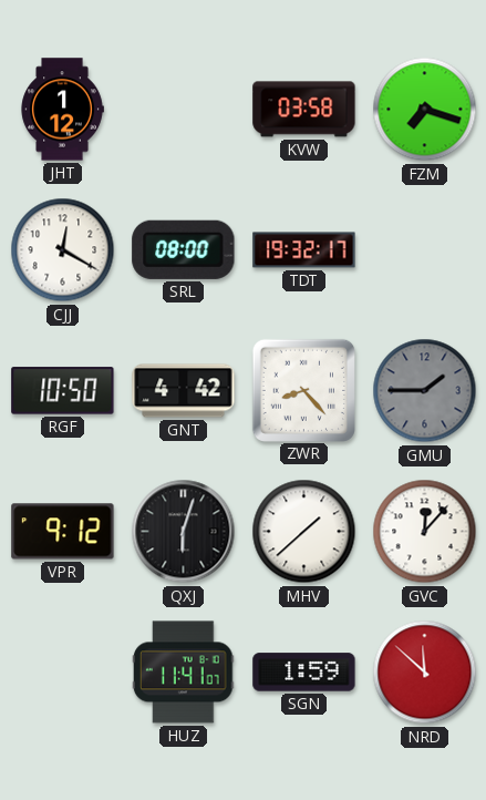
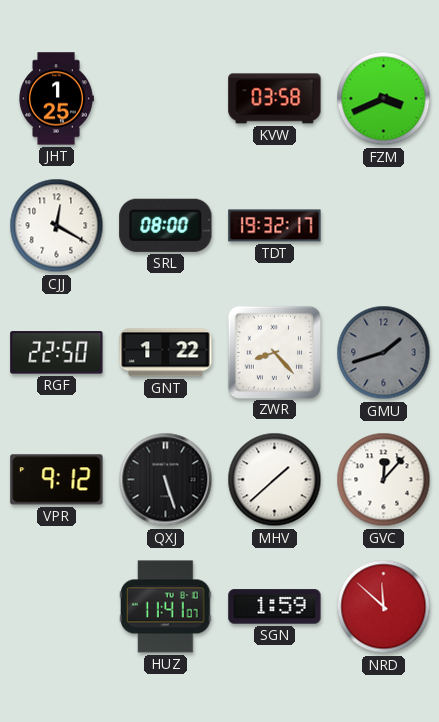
JHT: 1:12 -> 1:25 (56, 99)
FZM: 7:18 -> 3:41 (384, 99)
RGF: 10:50 -> 22:50 (57, 353)
GNT: 4:42 -> 1:22 (166, 353)
GMU: 1:45 -> 1:42 (384, 353)
QXJ: 6:03 -> 5:27 (166, 480)
